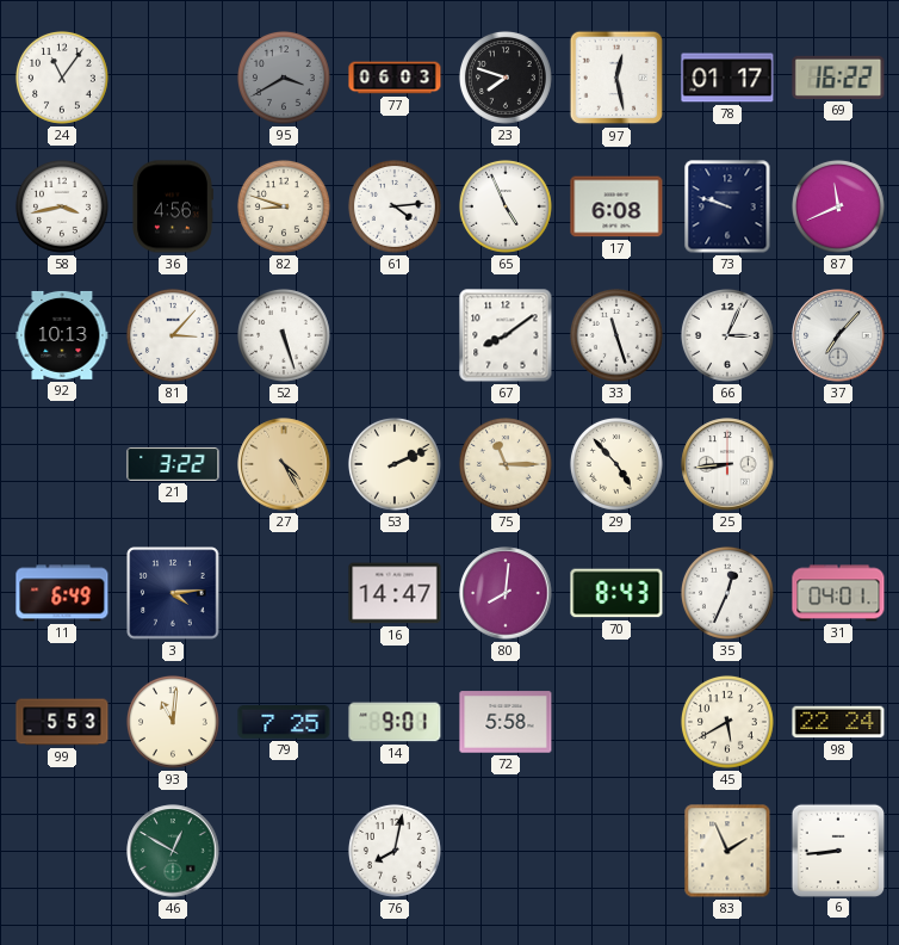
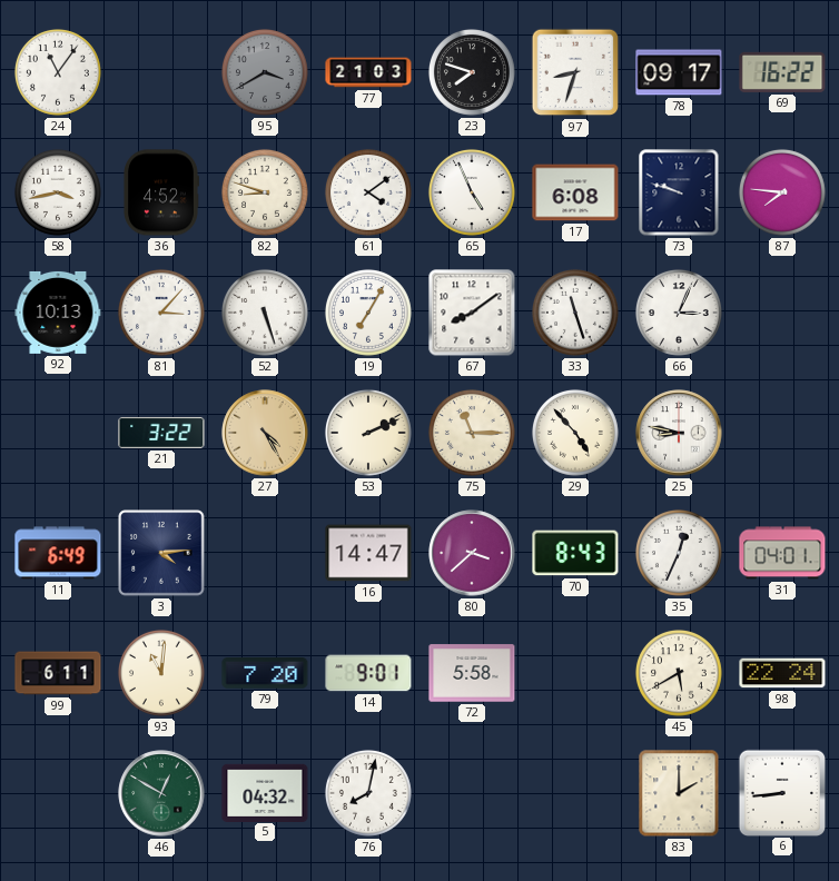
77: 06:03 -> 21:03 (368, 72)
97: 12:28 -> 8:33 (575, 72)
78: 01:17 -> 09:17 (679, 72)
36: 4:56 -> 4:52 (161, 192)
61: 4:14 -> 4:09 (368, 192)
87: 11:41 -> 7:46 (782, 192)
19: none -> 7:05 (368, 313)
37: 7:07 -> none (838, 335)
25: 8:44 -> 8:47 (679, 433)
80: 8:01 -> 3:38 (472, 553)
99: 5:53 -> 6:11 (58, 673)
79: 7:25 -> 7:20 (265, 673)
5: none -> 04:32 (265, 792)
83: 1:56 -> 2:00 (679, 793)
